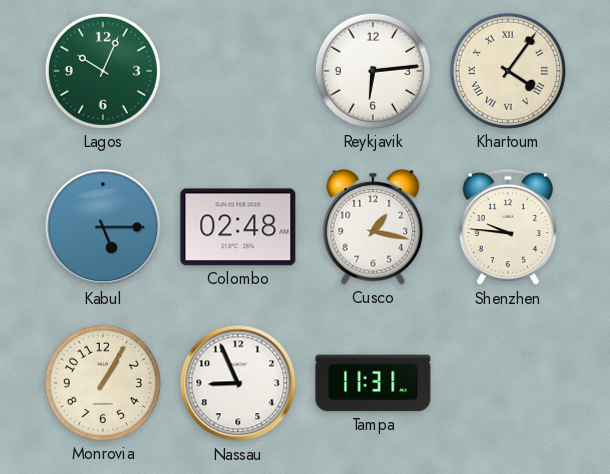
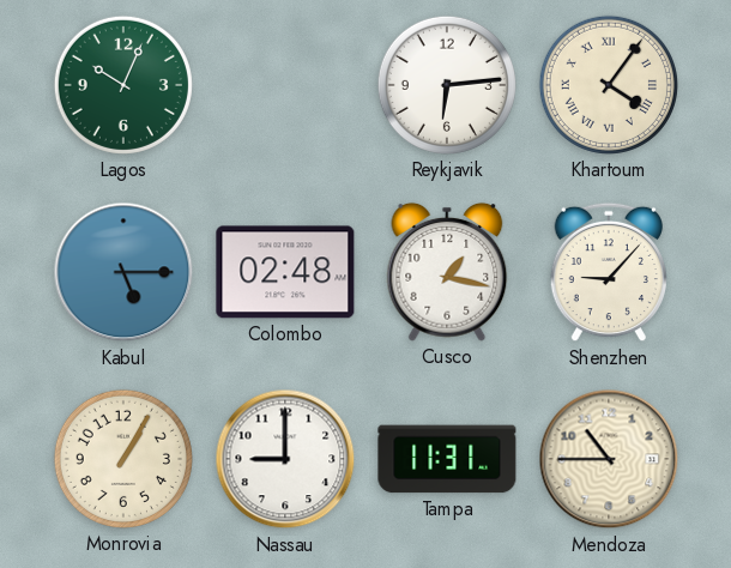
Shenzhen: 9:46 -> 9:07 (608, 272)
Nassau: 8:56 -> 9:00 (285, 459)
Mendoza: none -> 10:45 (609, 459)
